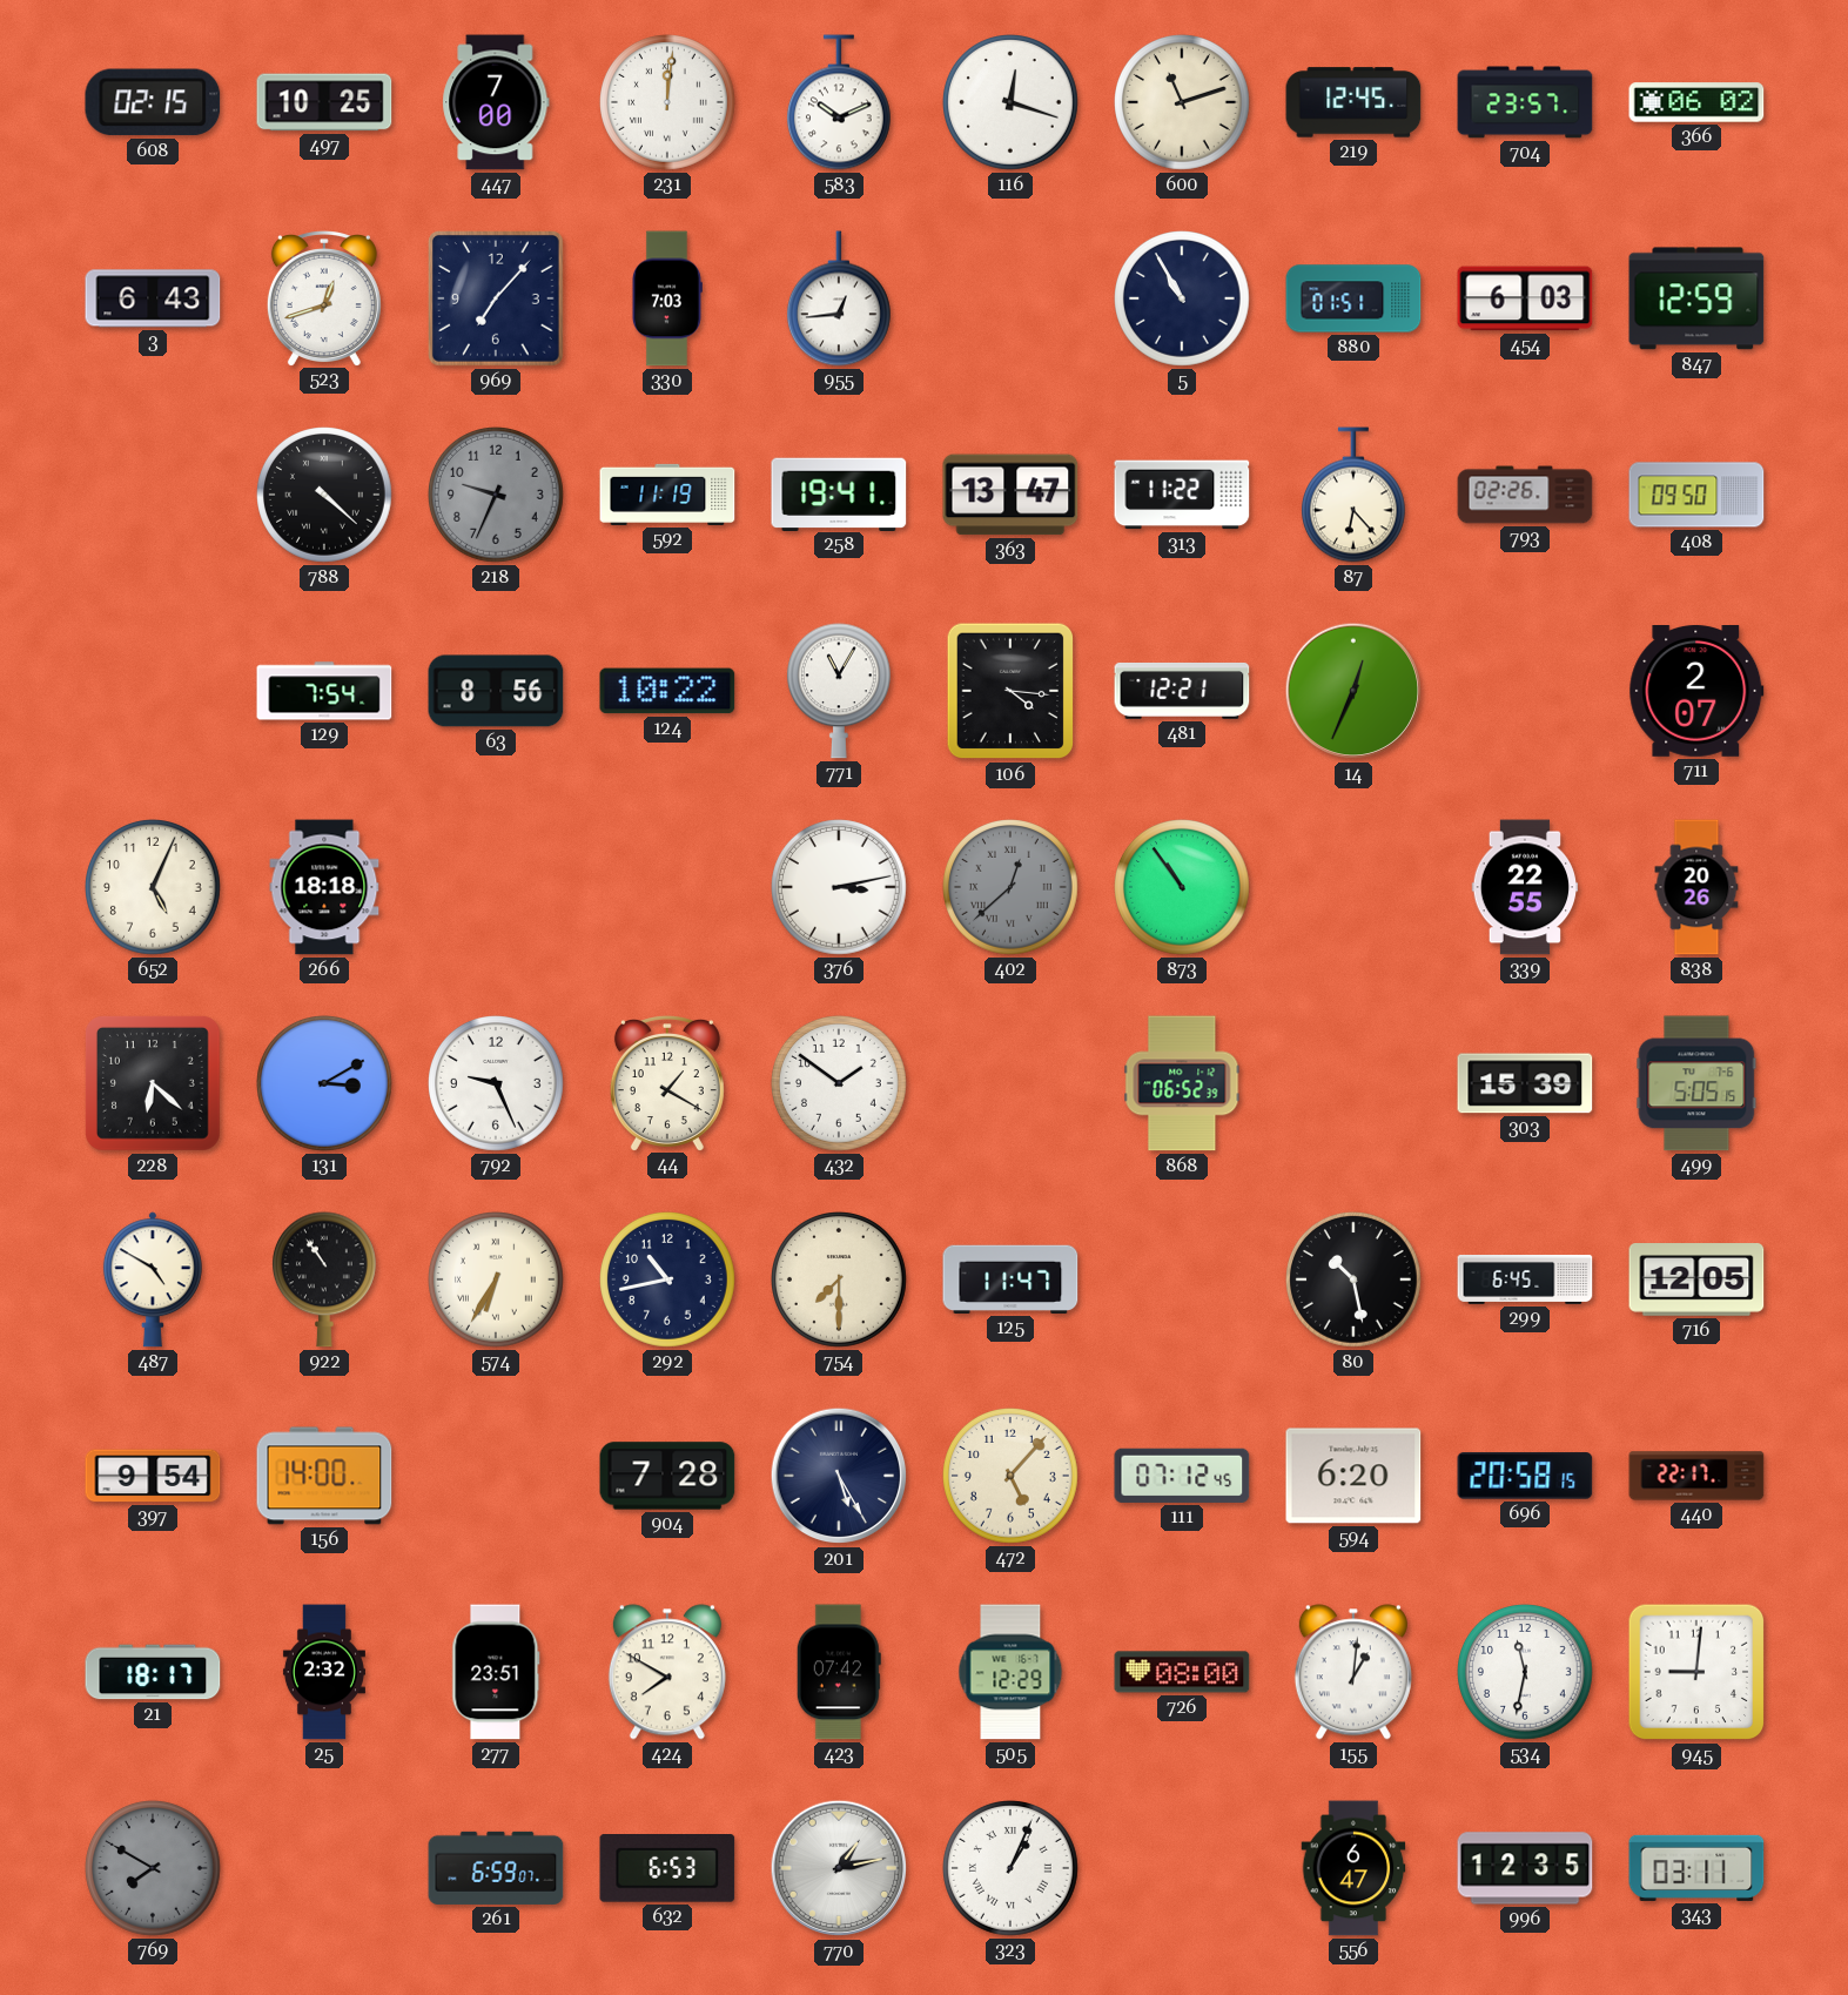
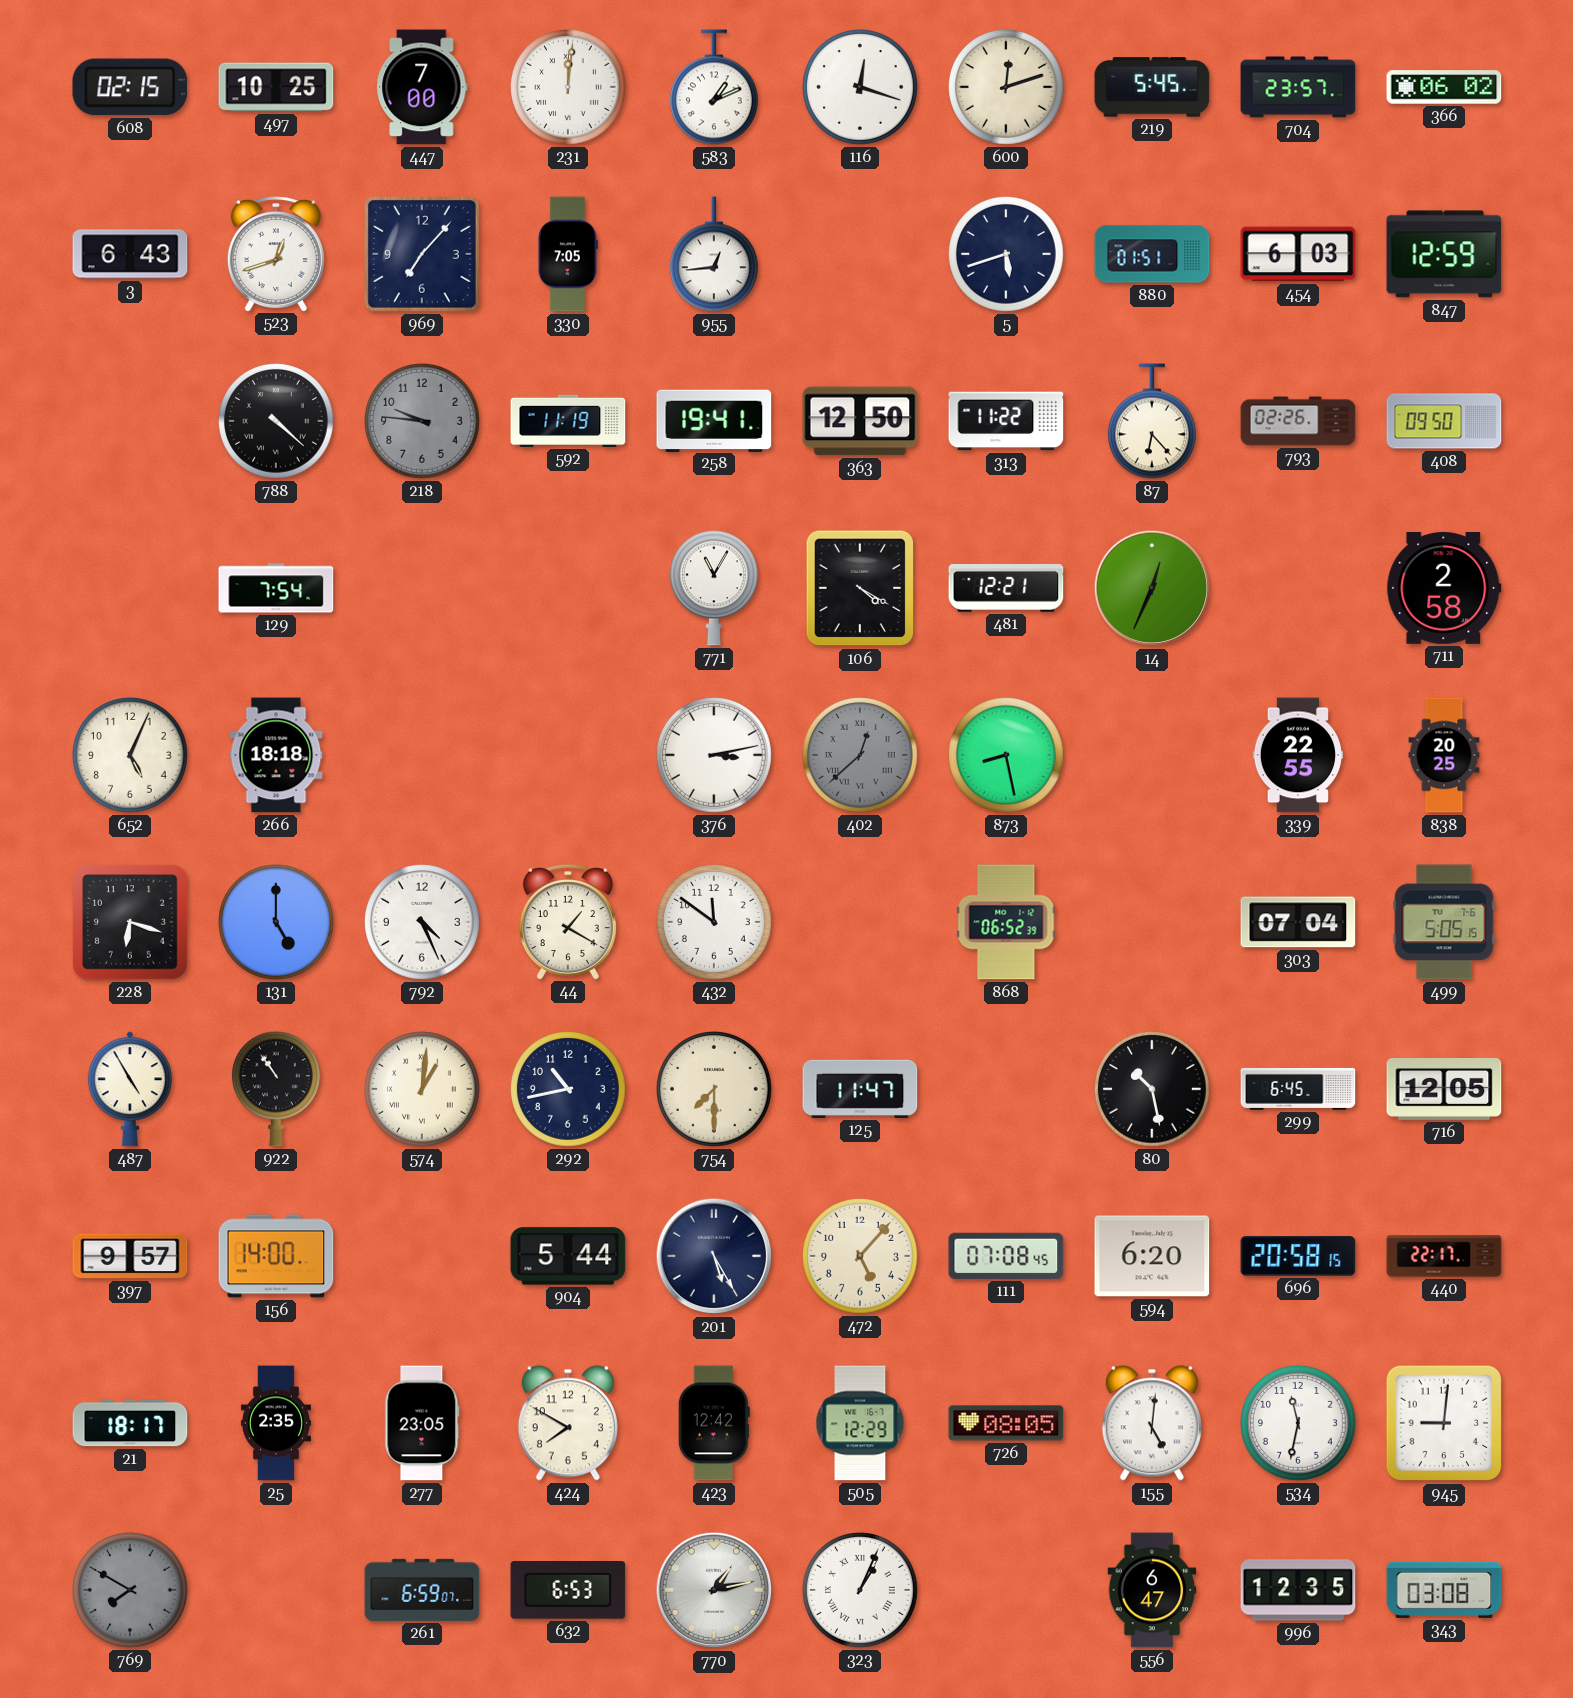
583: 10:11 -> 1:11 (714, 87)
600: 11:12 -> 12:12 (1007, 88)
219: 12:45 -> 5:45 (1152, 87)
330: 7:03 -> 7:05 (567, 254)
5: 10:55 -> 5:42 (1007, 255)
218: 9:34 -> 9:46 (423, 422)
363: 13:47 -> 12:50 (860, 421)
63: 8:56 -> none (496, 691)
124: 10:22 -> none (667, 691)
106: 4:16 -> 4:20 (860, 588)
711: 2:07 -> 2:58 (1444, 589)
873: 10:54 -> 8:28 (1007, 756)
838: 20:26 -> 20:25 (1444, 755)
228: 6:22 -> 6:18 (130, 922)
131: 3:10 -> 5:00 (277, 923)
792: 9:26 -> 4:26 (423, 923)
432: 1:51 -> 11:51 (715, 923)
303: 15:39 -> 07:04 (1298, 922)
487: 4:50 -> 4:55 (130, 1089)
574: 6:35 -> 1:01 (423, 1090)
397: 9:54 -> 9:57 (130, 1256)
904: 7:28 -> 5:44 (568, 1256)
111: 07:12 -> 07:08 (1006, 1256)
25: 2:32 -> 2:35 (276, 1423)
277: 23:51 -> 23:05 (422, 1423)
423: 07:42 -> 12:42 (714, 1423)
726: 08:00 -> 08:05 (1006, 1423)
155: 1:01 -> 5:01 (1152, 1423)
343: 03:11 -> 03:08 (1444, 1590)
